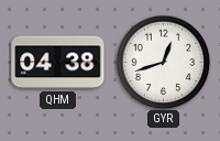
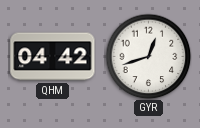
QHM: 04:38 -> 04:42 (53, 57)
